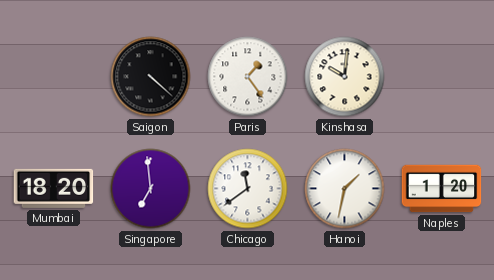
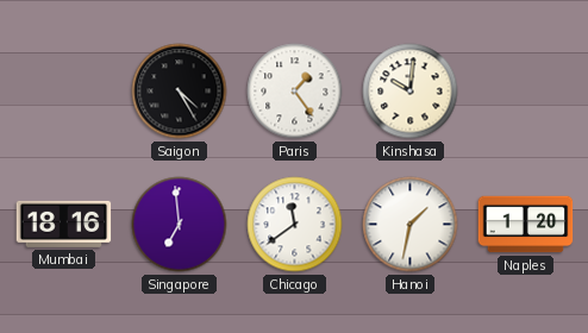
Saigon: 4:22 -> 4:25 (180, 92)
Mumbai: 18:20 -> 18:16 (64, 224)
